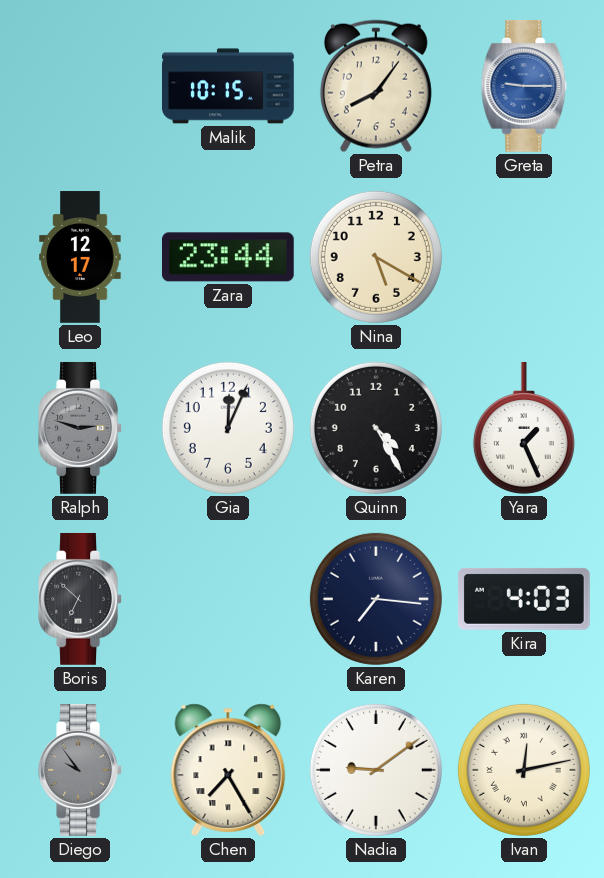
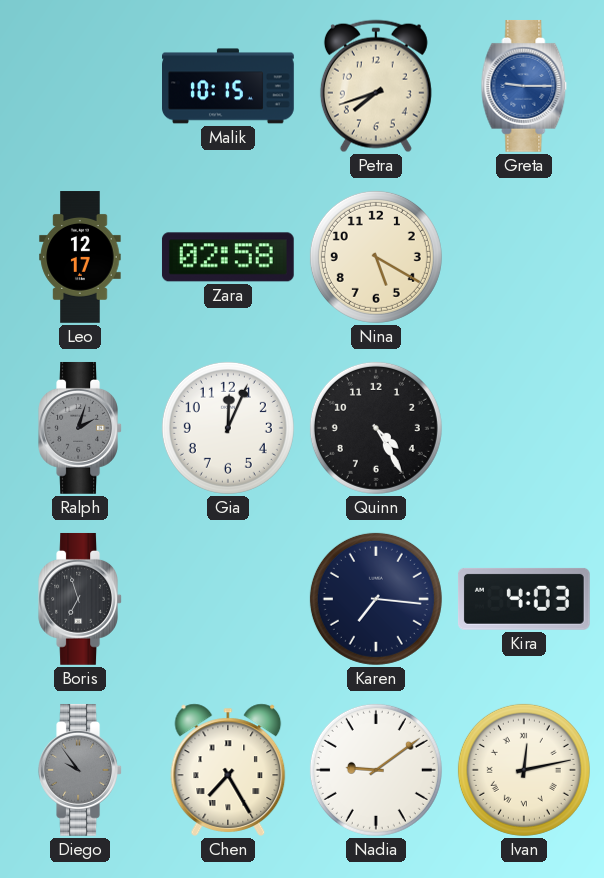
Petra: 8:06 -> 7:42 (376, 86)
Zara: 23:44 -> 02:58 (228, 257)
Ralph: 2:48 -> 2:03 (80, 428)
Yara: 1:26 -> none (524, 428)
Boris: 6:52 -> 6:57 (80, 599)
